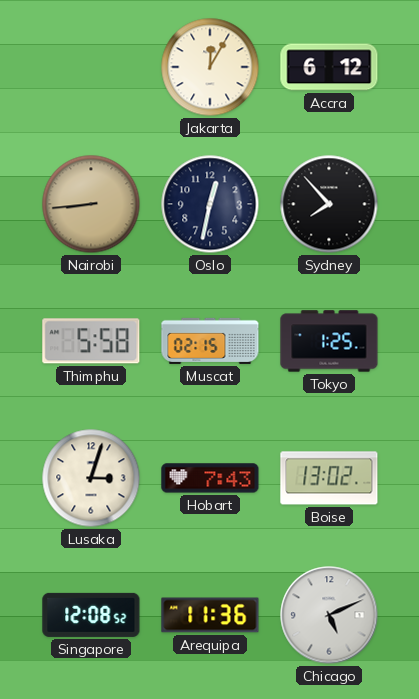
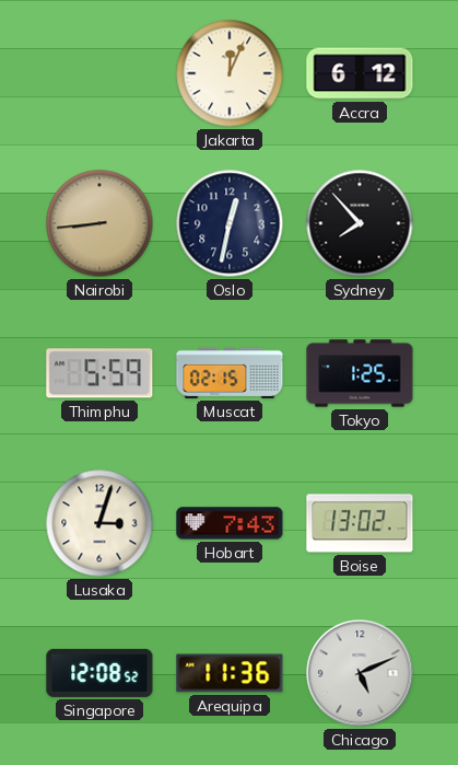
Jakarta: 12:05 -> 12:04 (230, 73)
Thimphu: 5:58 -> 5:59 (99, 373)
